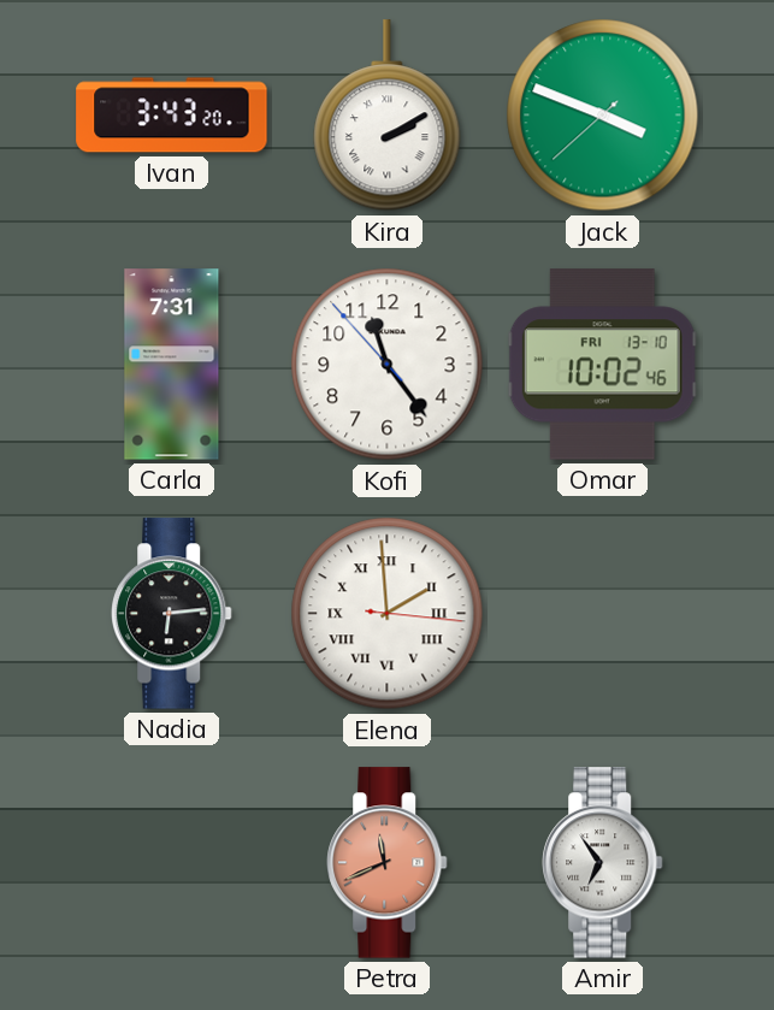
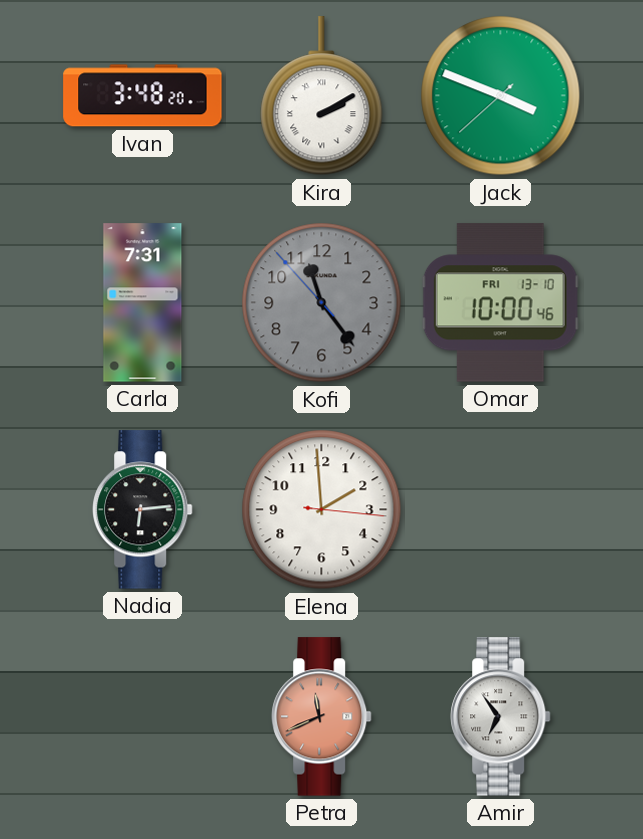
Ivan: 3:43 -> 3:48 (143, 96)
Kofi dial: white -> grey (322, 303)
Omar: 10:02 -> 10:00 (500, 303)
Elena numerals: Roman -> Arabic (322, 510)
